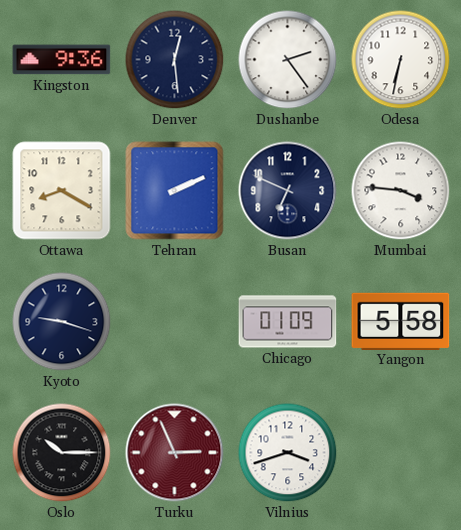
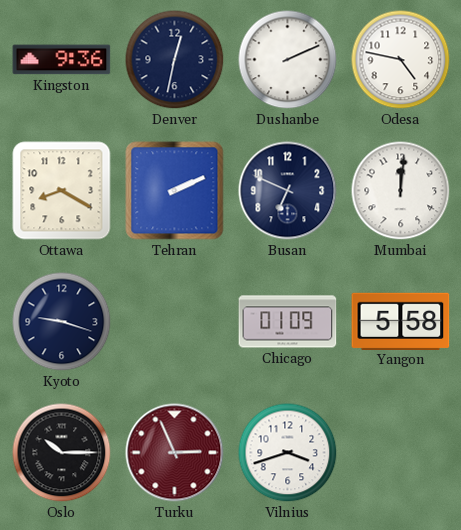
Denver: 12:29 -> 12:32 (175, 60)
Dushanbe: 2:24 -> 2:11 (288, 60)
Odesa: 6:32 -> 4:47 (401, 60)
Mumbai: 3:46 -> 12:01 (401, 191)
